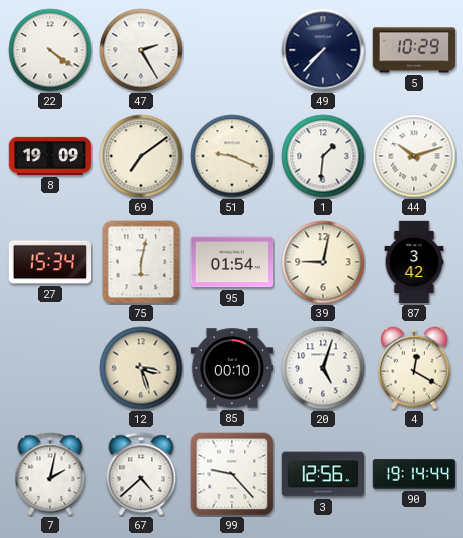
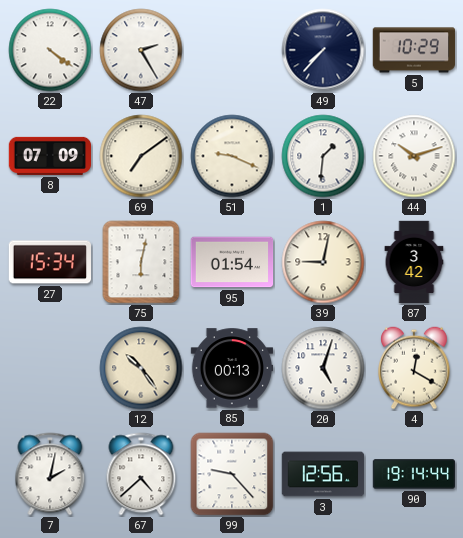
8: 19:09 -> 07:09 (50, 156)
12: 3:27 -> 10:24 (141, 368)
85: 00:10 -> 00:13 (232, 368)
